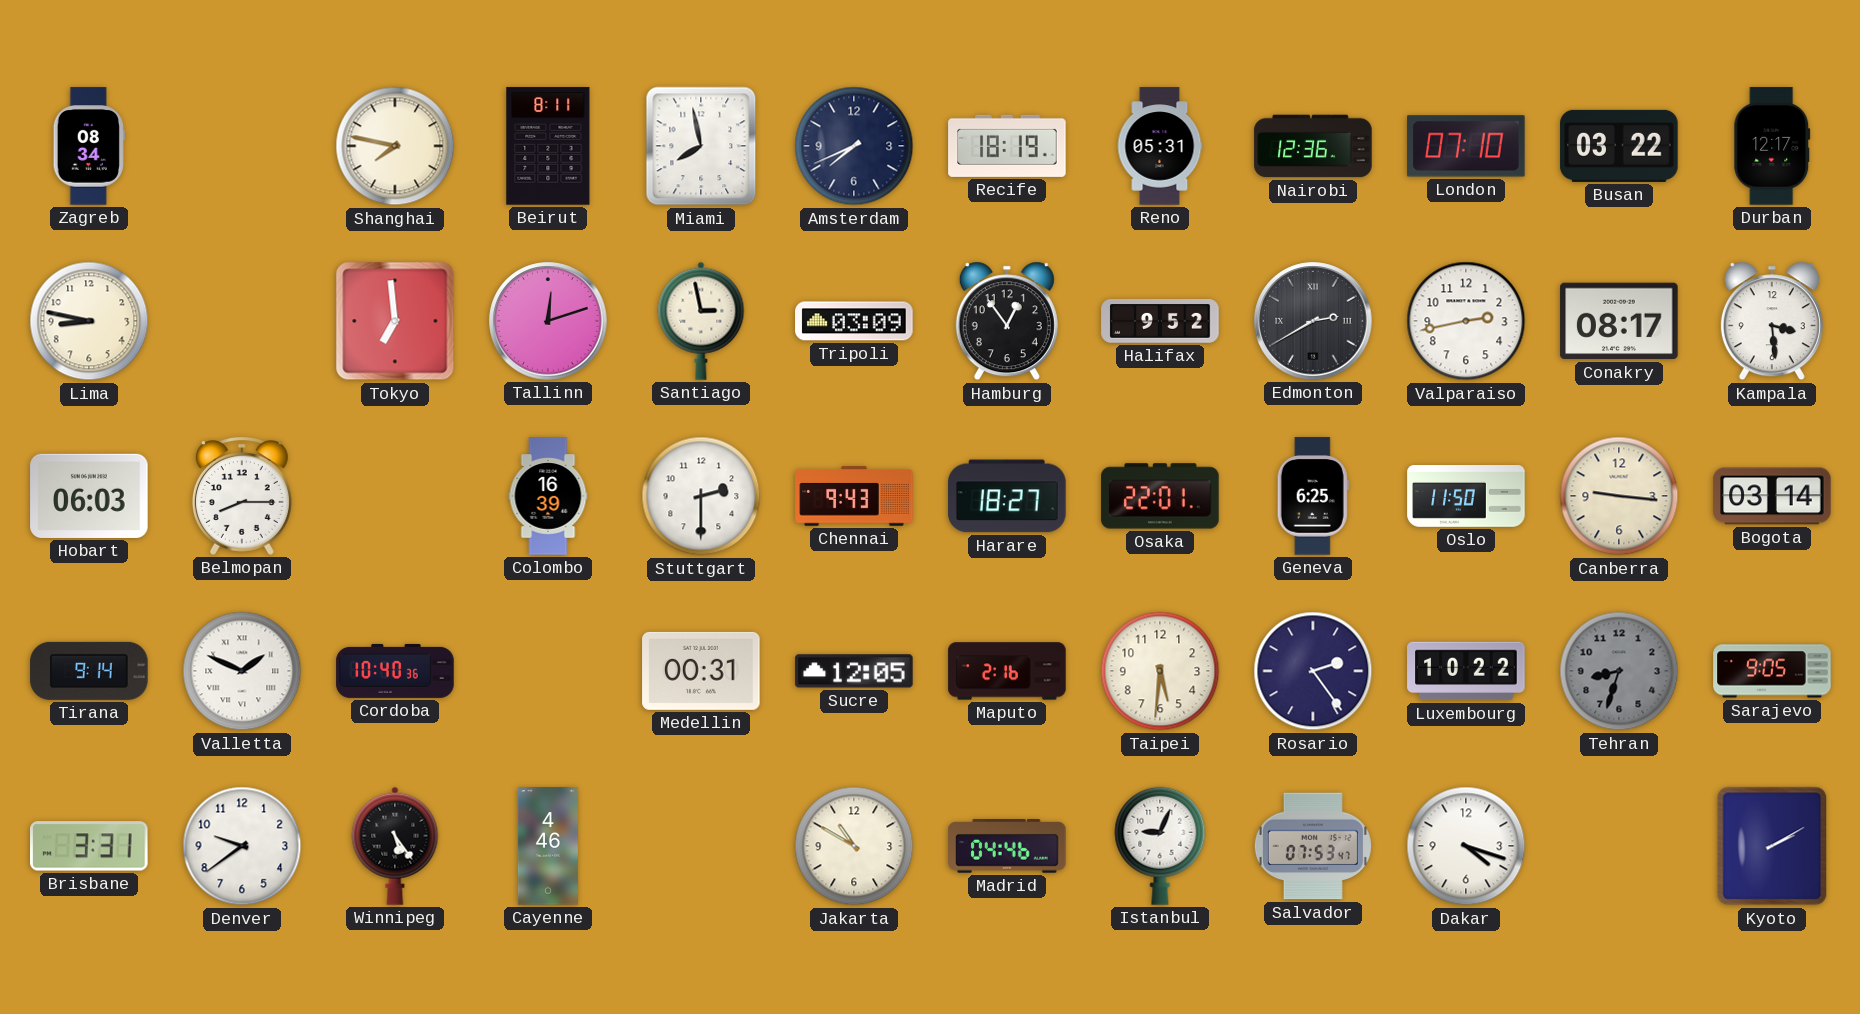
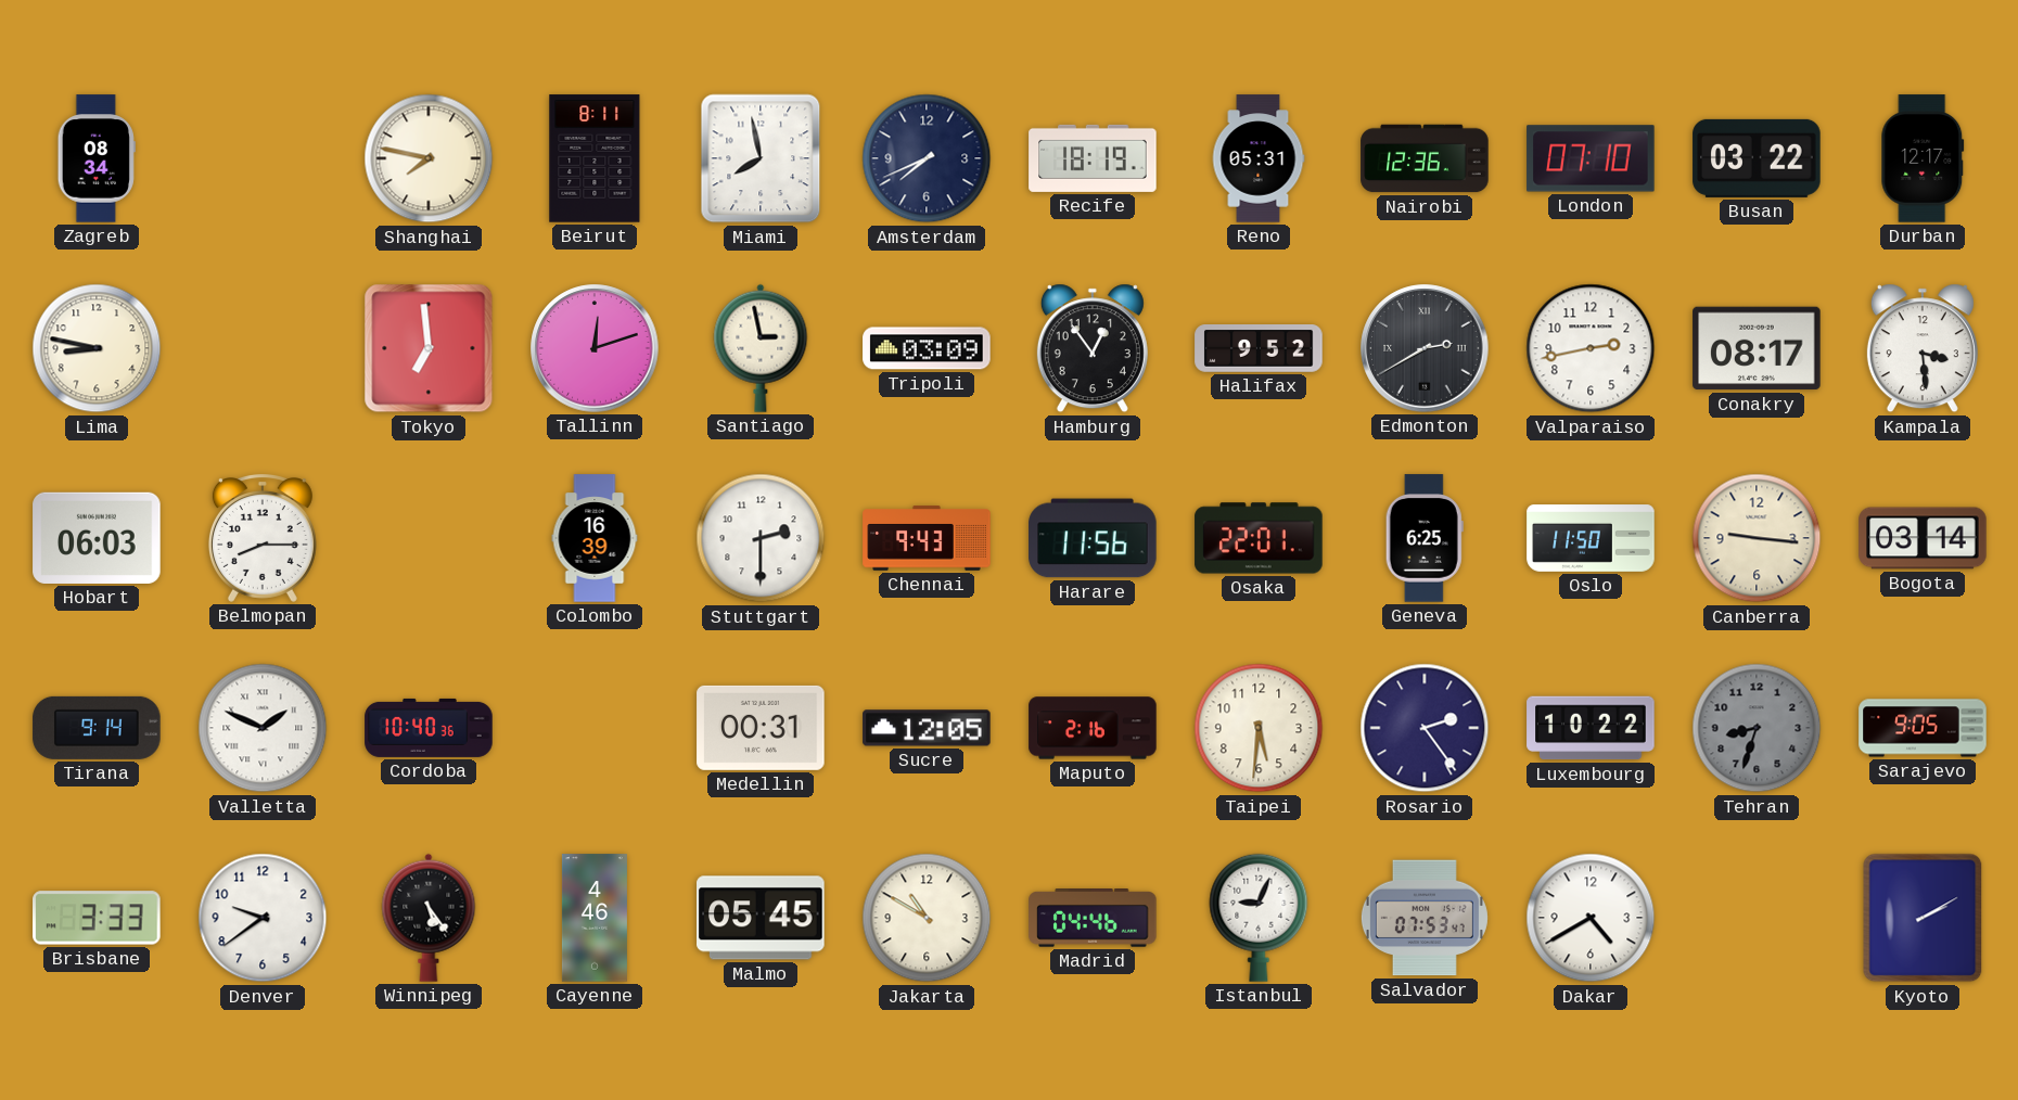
Harare: 18:27 -> 11:56 (1093, 538)
Brisbane: 3:31 -> 3:33 (97, 918)
Malmo: none -> 05:45 (761, 918)
Dakar: 4:18 -> 4:40 (1591, 918)
